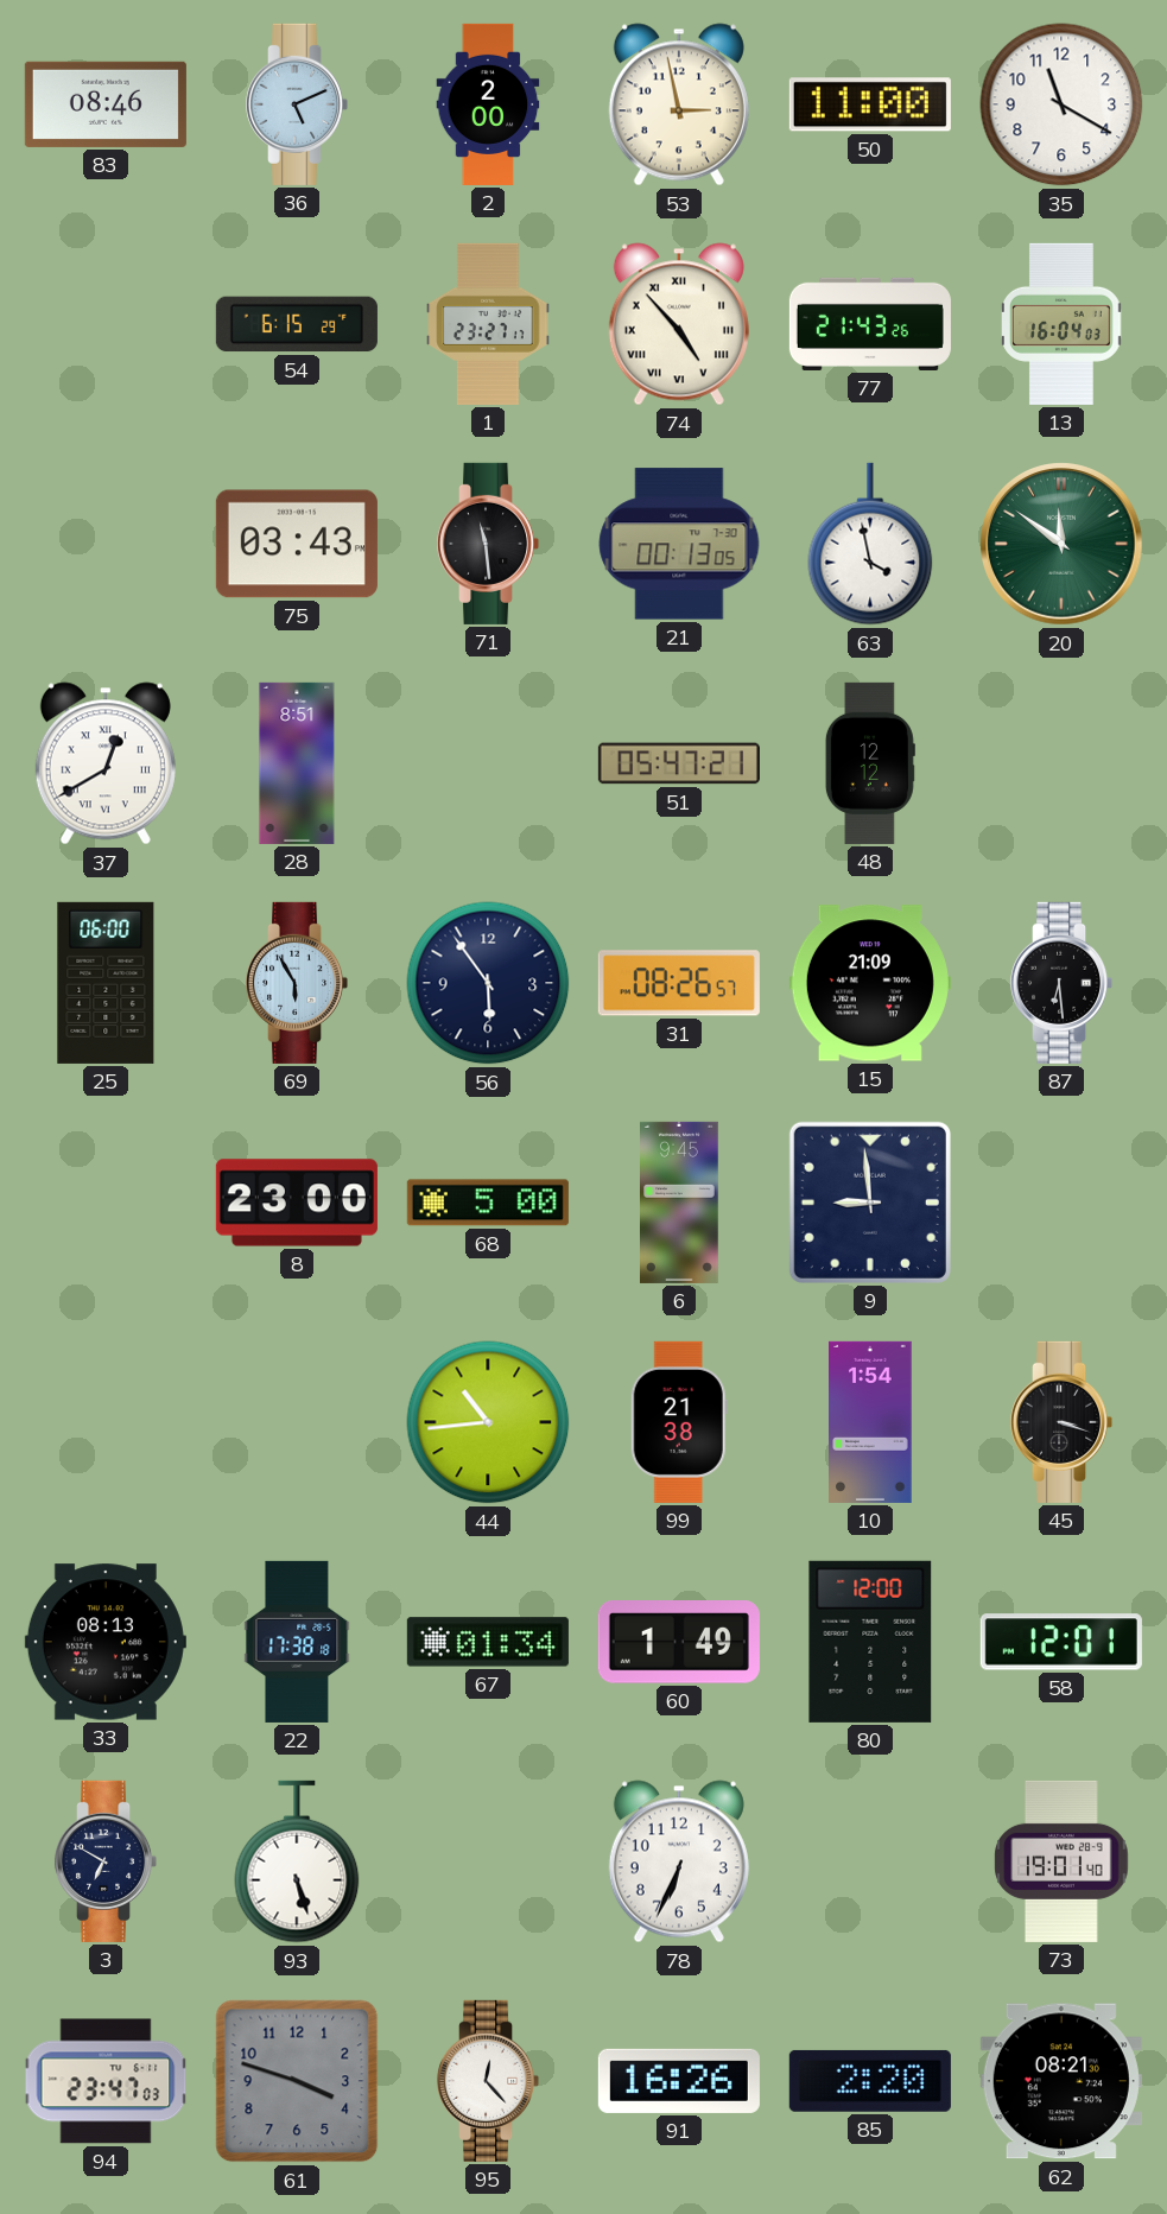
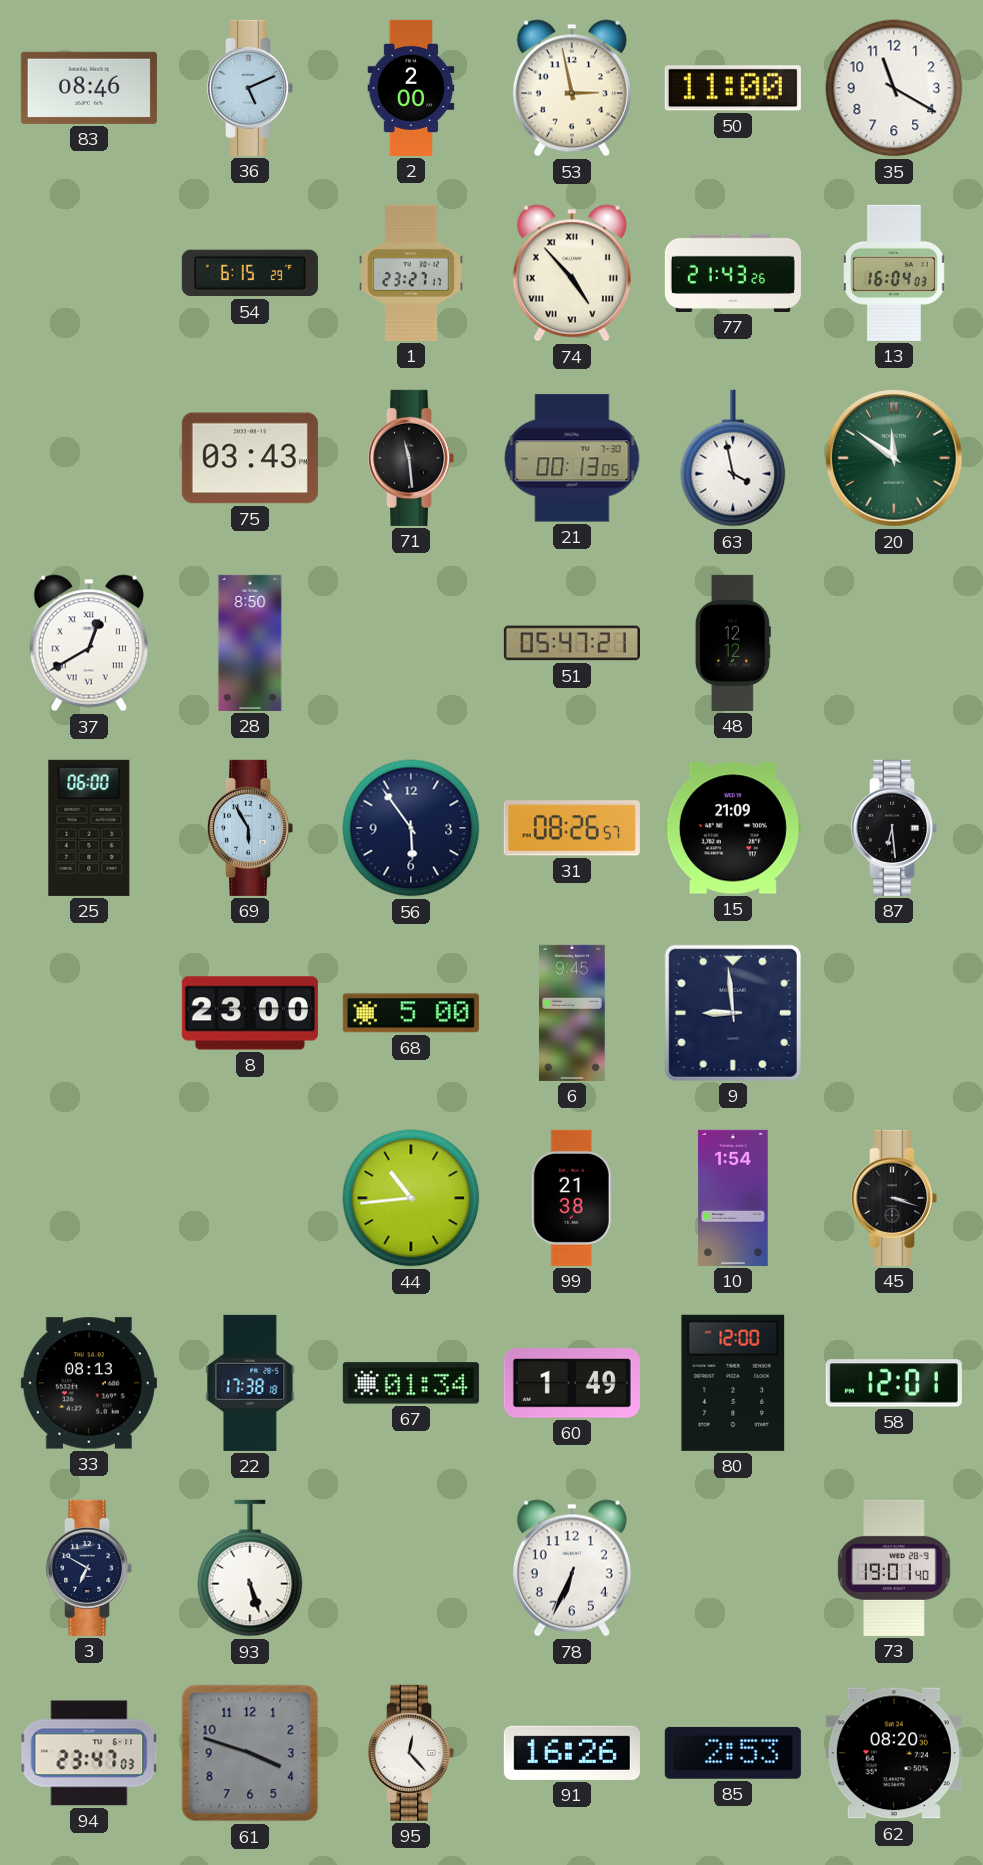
28: 8:51 -> 8:50 (250, 643)
85: 2:20 -> 2:53 (733, 1753)
62: 08:21 -> 08:20 (894, 1753)
